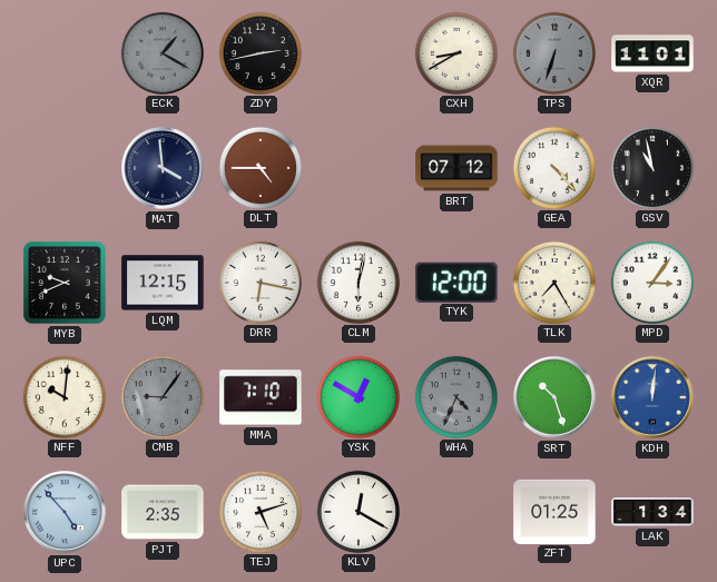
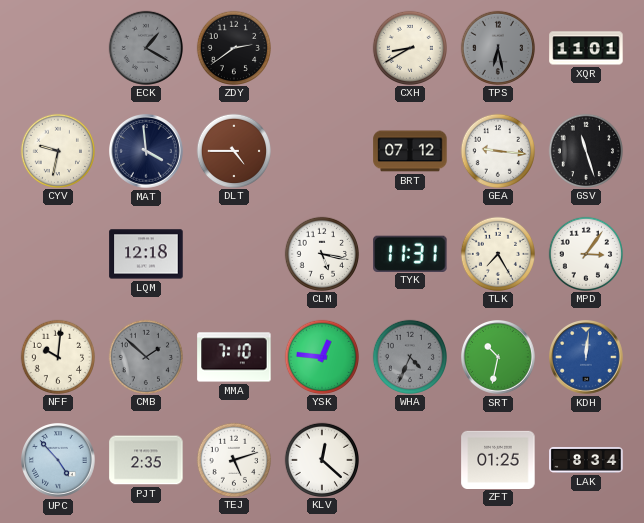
ZDY: 2:43 -> 2:39 (233, 47)
TPS: 6:33 -> 6:28 (497, 47)
CYV: none -> 9:32 (57, 150)
GEA: 4:23 -> 9:16 (497, 150)
GSV: 10:58 -> 11:27 (585, 150)
MYB: 9:41 -> none (65, 283)
LQM: 12:15 -> 12:18 (146, 254)
DRR: 6:17 -> none (259, 282)
CLM: 6:02 -> 5:17 (321, 253)
TYK: 12:00 -> 11:31 (410, 253)
CMB: 9:06 -> 1:52 (145, 356)
YSK: 12:50 -> 12:46 (321, 356)
SRT: 10:27 -> 10:32 (499, 358)
KLV: 12:20 -> 12:22 (321, 459)
LAK: 1:34 -> 8:34 (586, 461)
